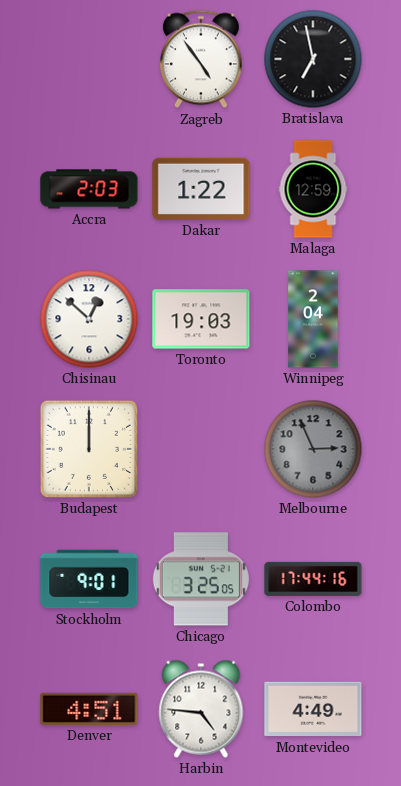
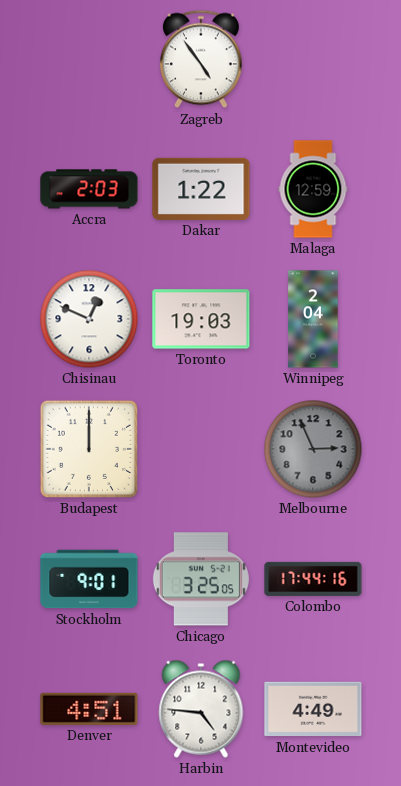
Bratislava: 6:58 -> none (313, 59)
Chisinau: 12:52 -> 12:49 (89, 319)
